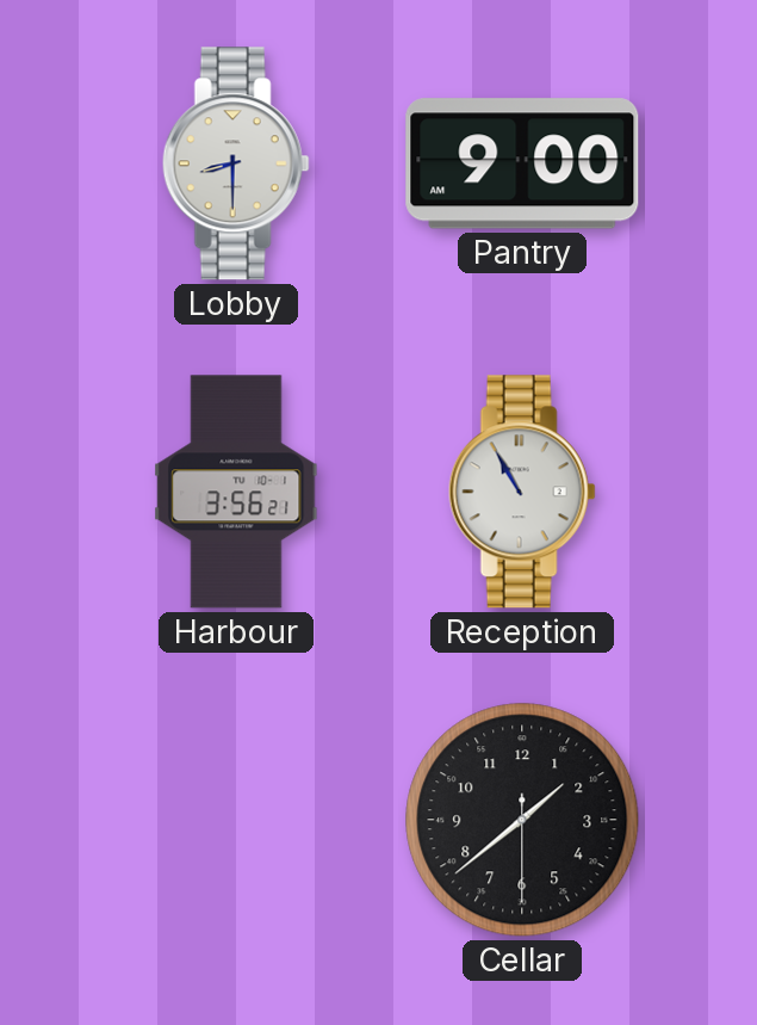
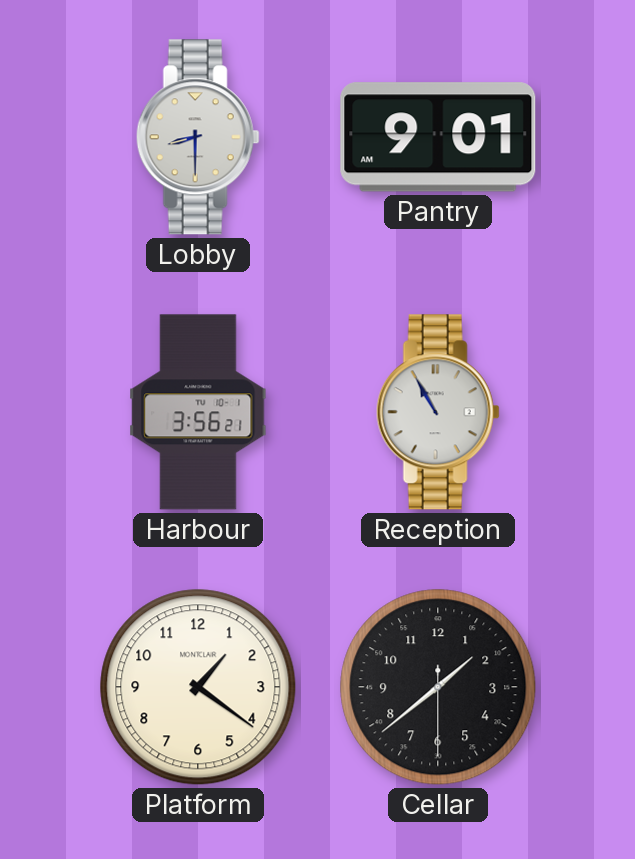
Pantry: 9:00 -> 9:01 (438, 137)
Platform: none -> 1:21 (198, 687)
